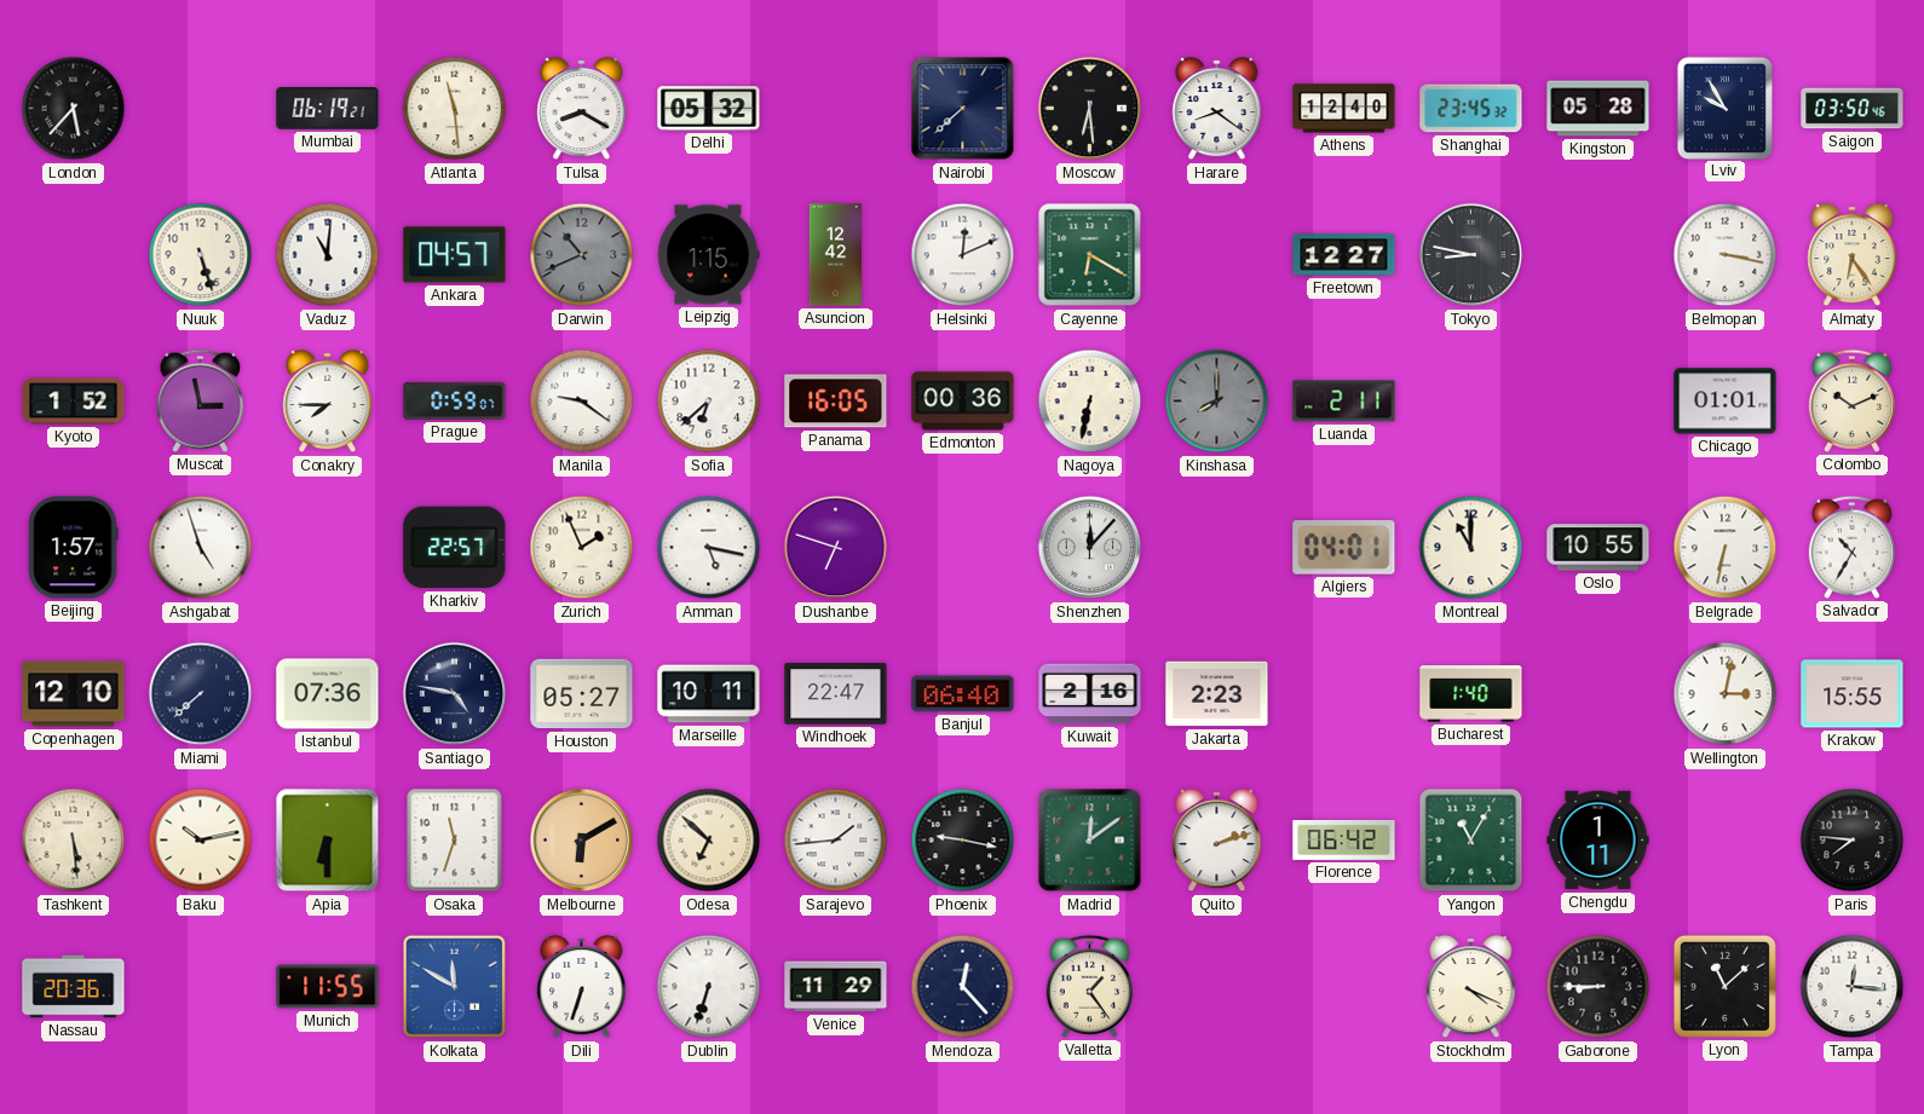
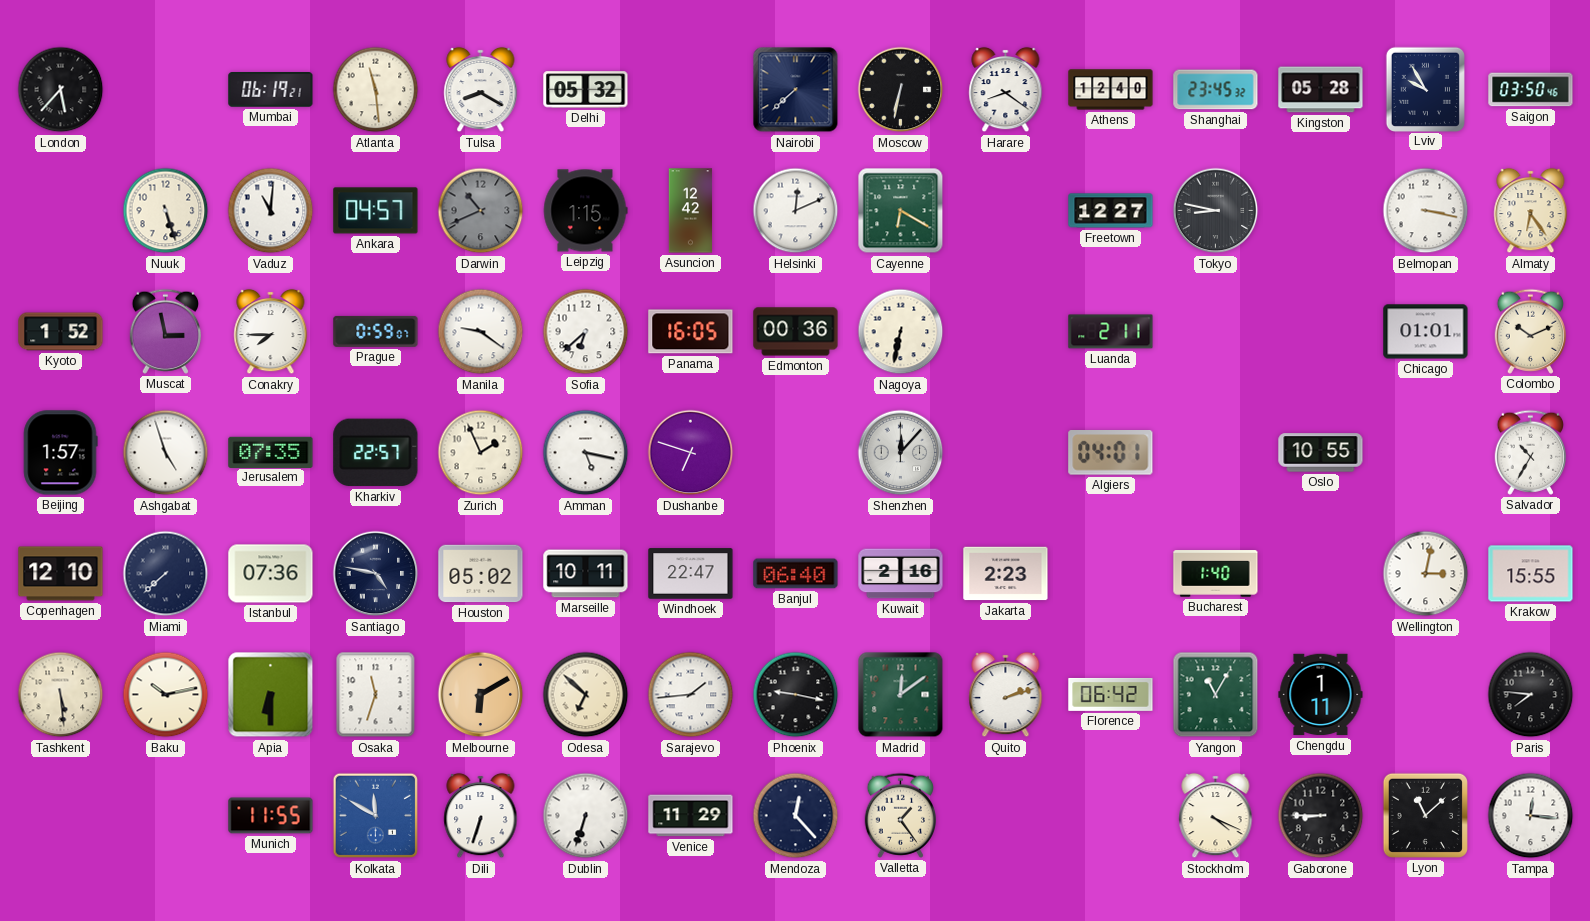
Moscow: 6:29 -> 6:32 (901, 90)
Kinshasa: 8:00 -> none (1217, 402)
Jerusalem: none -> 07:35 (271, 452)
Montreal: 11:00 -> none (1471, 548)
Belgrade: 6:32 -> none (1726, 548)
Houston: 05:27 -> 05:02 (481, 574)
Nassau: 20:36 -> none (74, 987)
